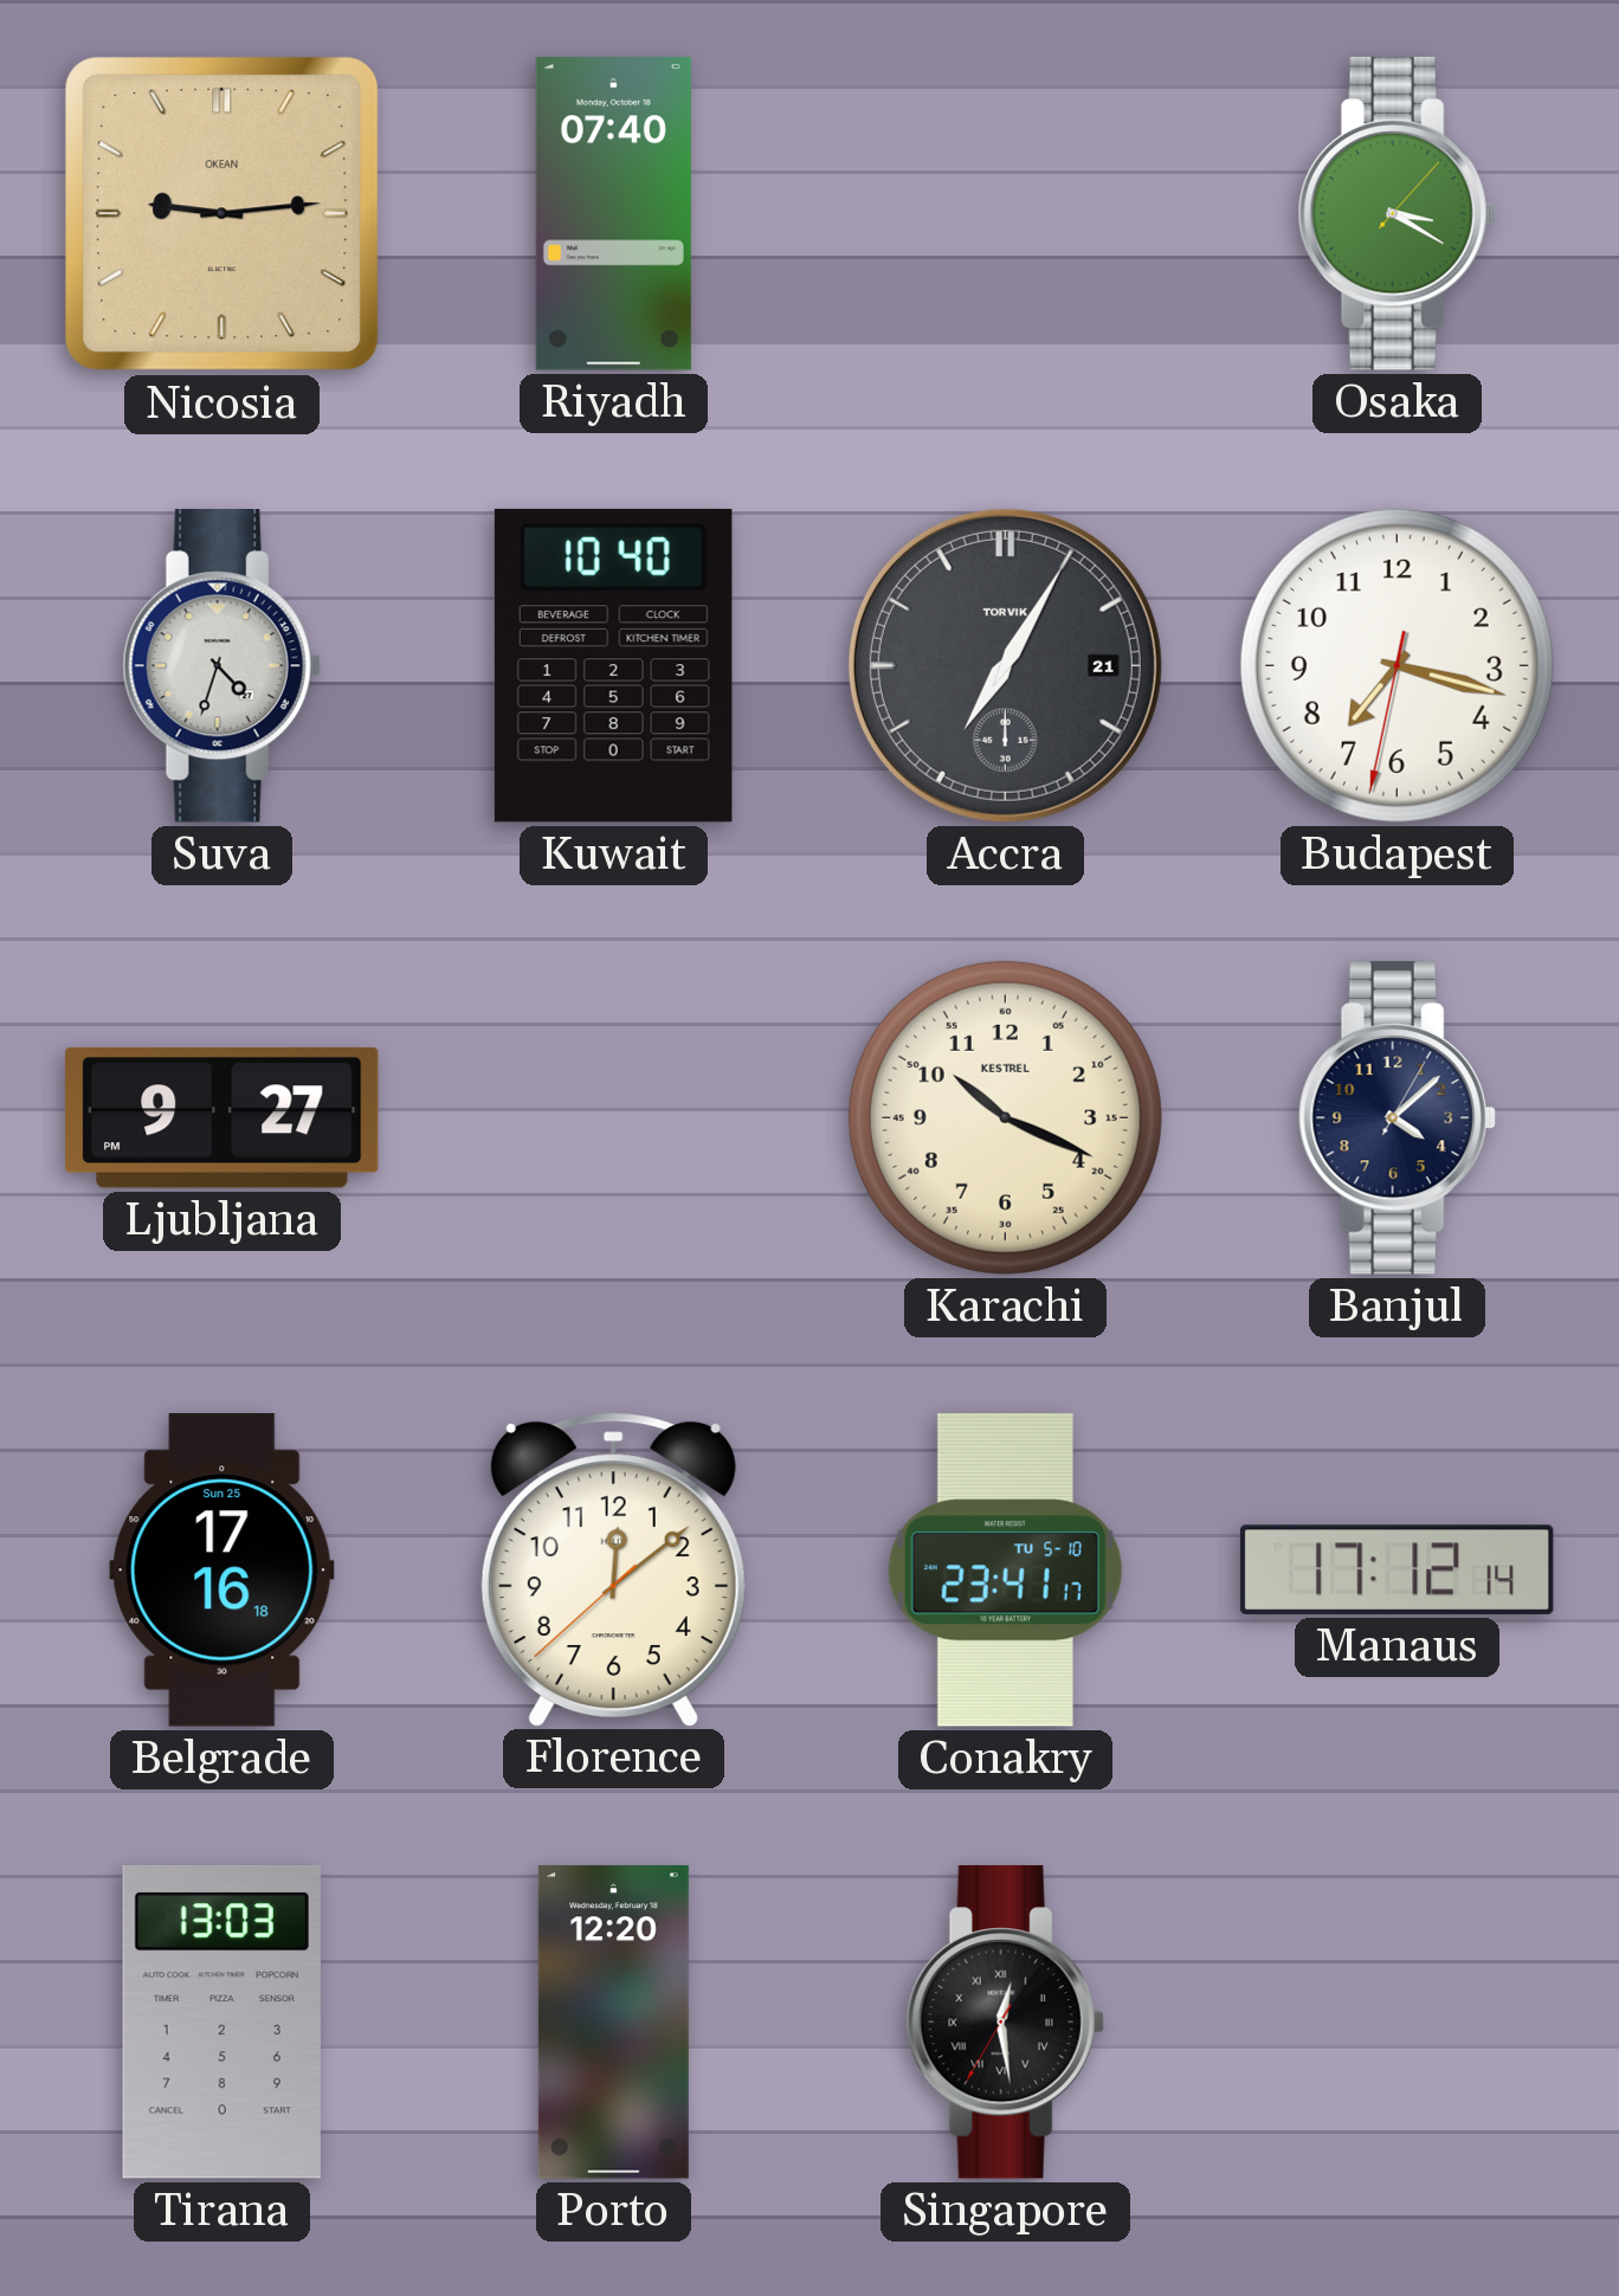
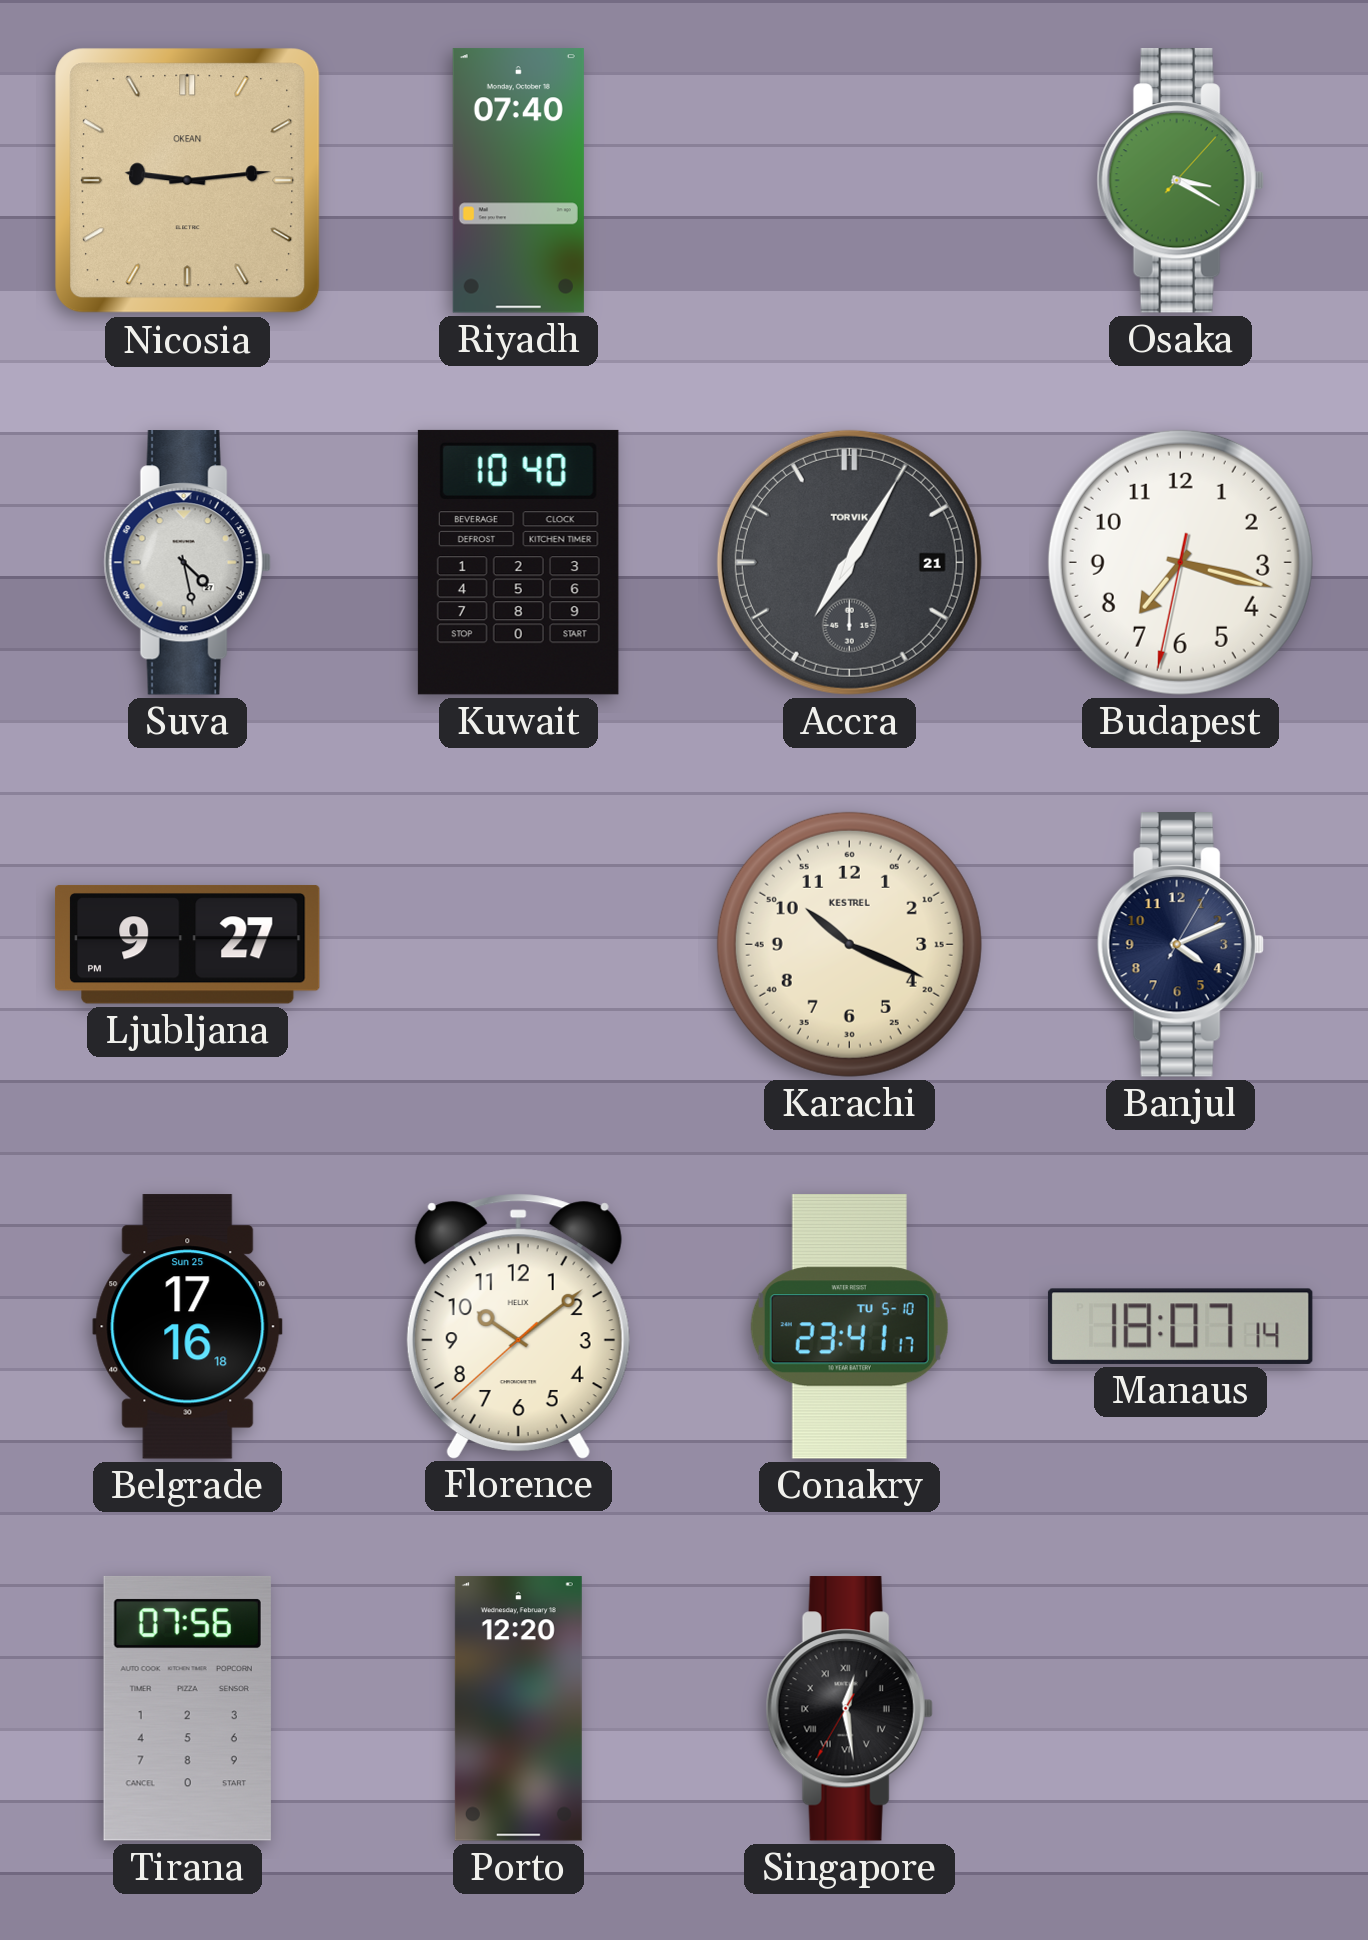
Suva: 4:33 -> 4:28 (187, 563)
Banjul: 4:08 -> 4:11 (1180, 945)
Florence: 12:08 -> 10:08 (518, 1326)
Manaus: 17:12 -> 18:07 (1180, 1326)
Tirana: 13:03 -> 07:56 (187, 1708)
